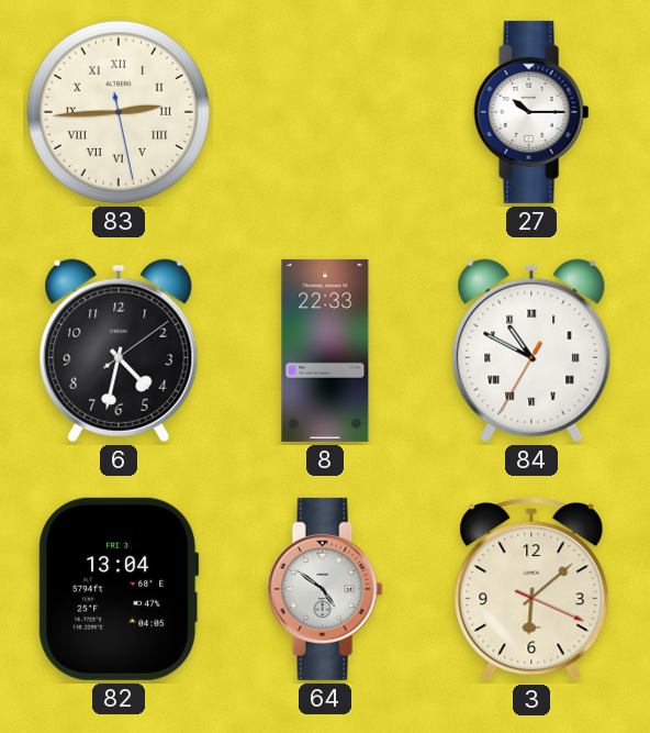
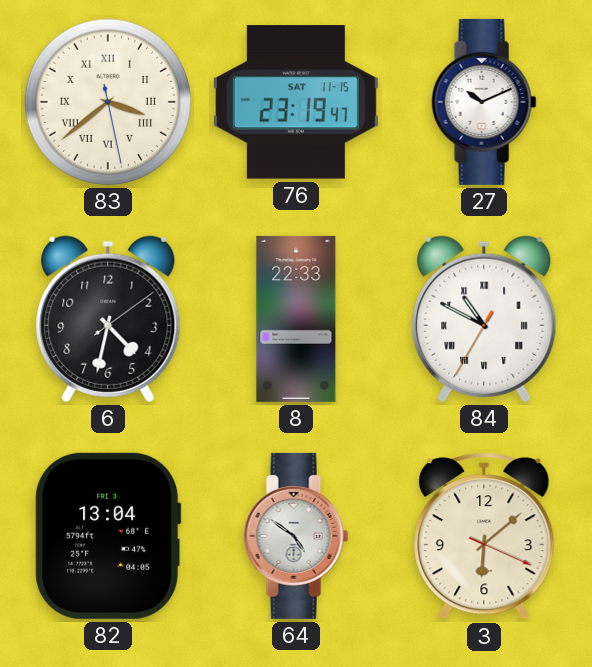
83: 2:44 -> 3:38 (108, 102)
76: none -> 23:19 (296, 102)
27: 10:15 -> 10:11 (484, 102)
